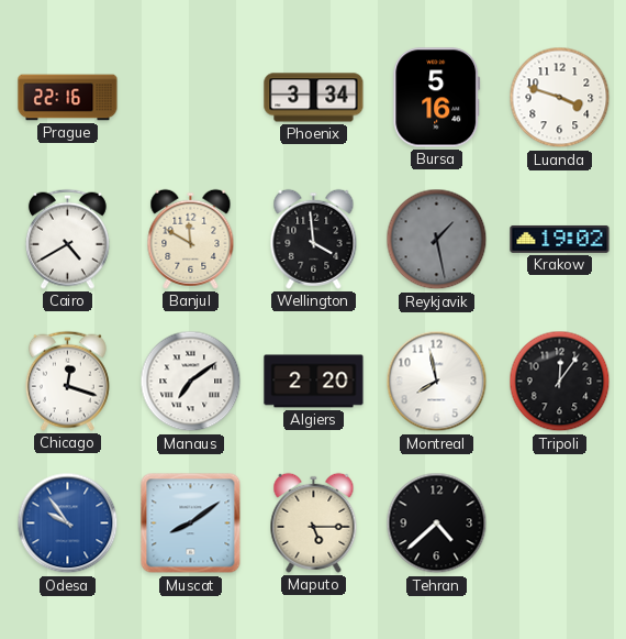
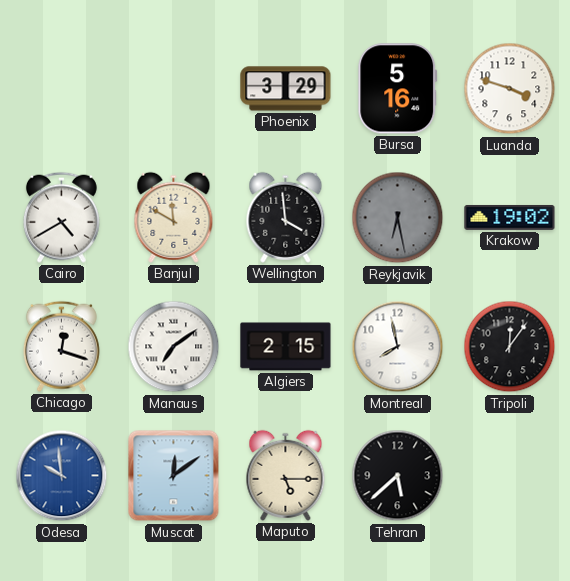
Prague: 22:16 -> none (68, 98)
Phoenix: 3:34 -> 3:29 (286, 89)
Reykjavik: 1:28 -> 6:28 (398, 218)
Algiers: 2:20 -> 2:15 (286, 347)
Odesa: 9:54 -> 9:59 (62, 476)
Muscat: 8:09 -> 12:09 (174, 476)
Tehran: 4:38 -> 5:38 (398, 476)
